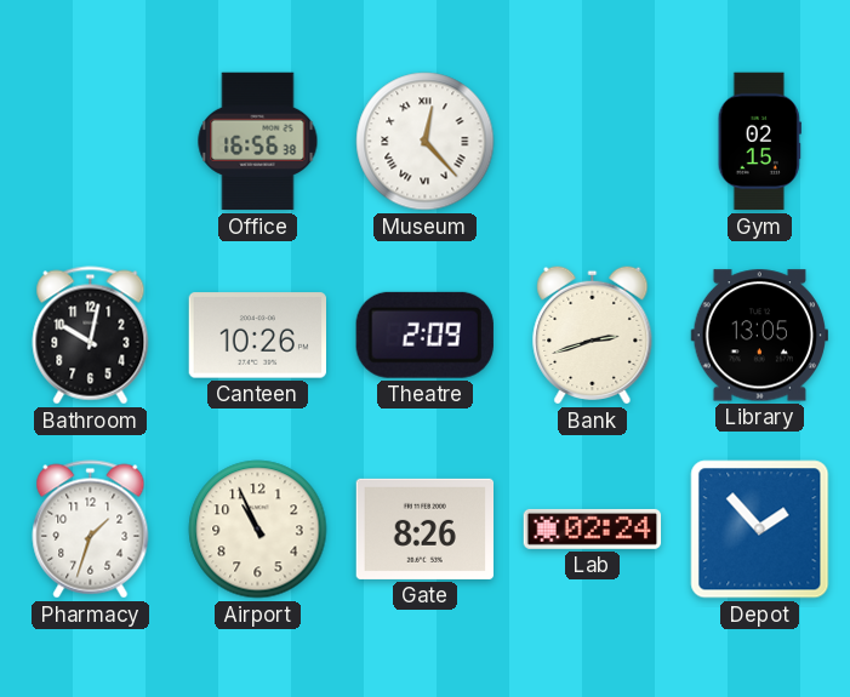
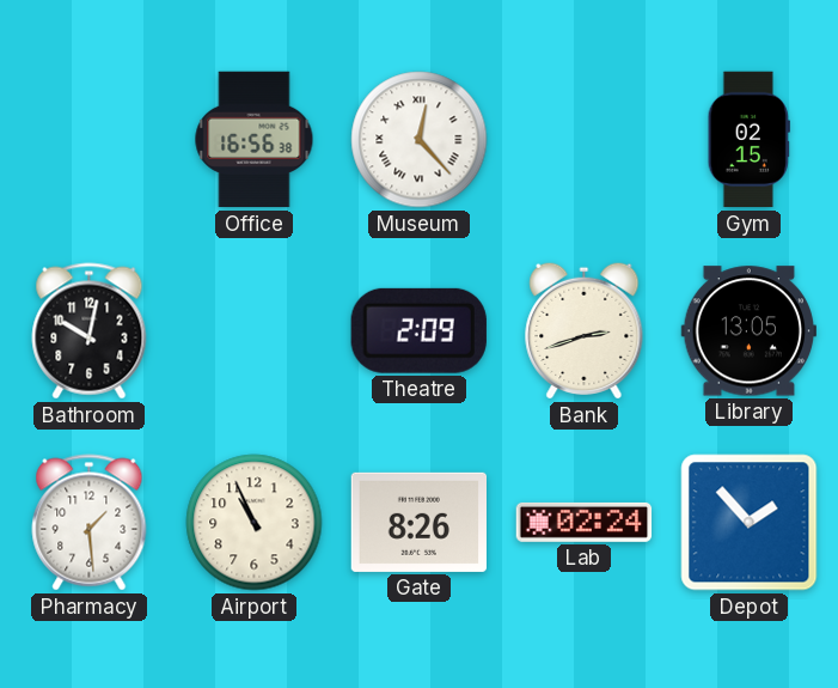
Canteen: 10:26 -> none (257, 336)
Pharmacy: 1:33 -> 1:29 (90, 523)
